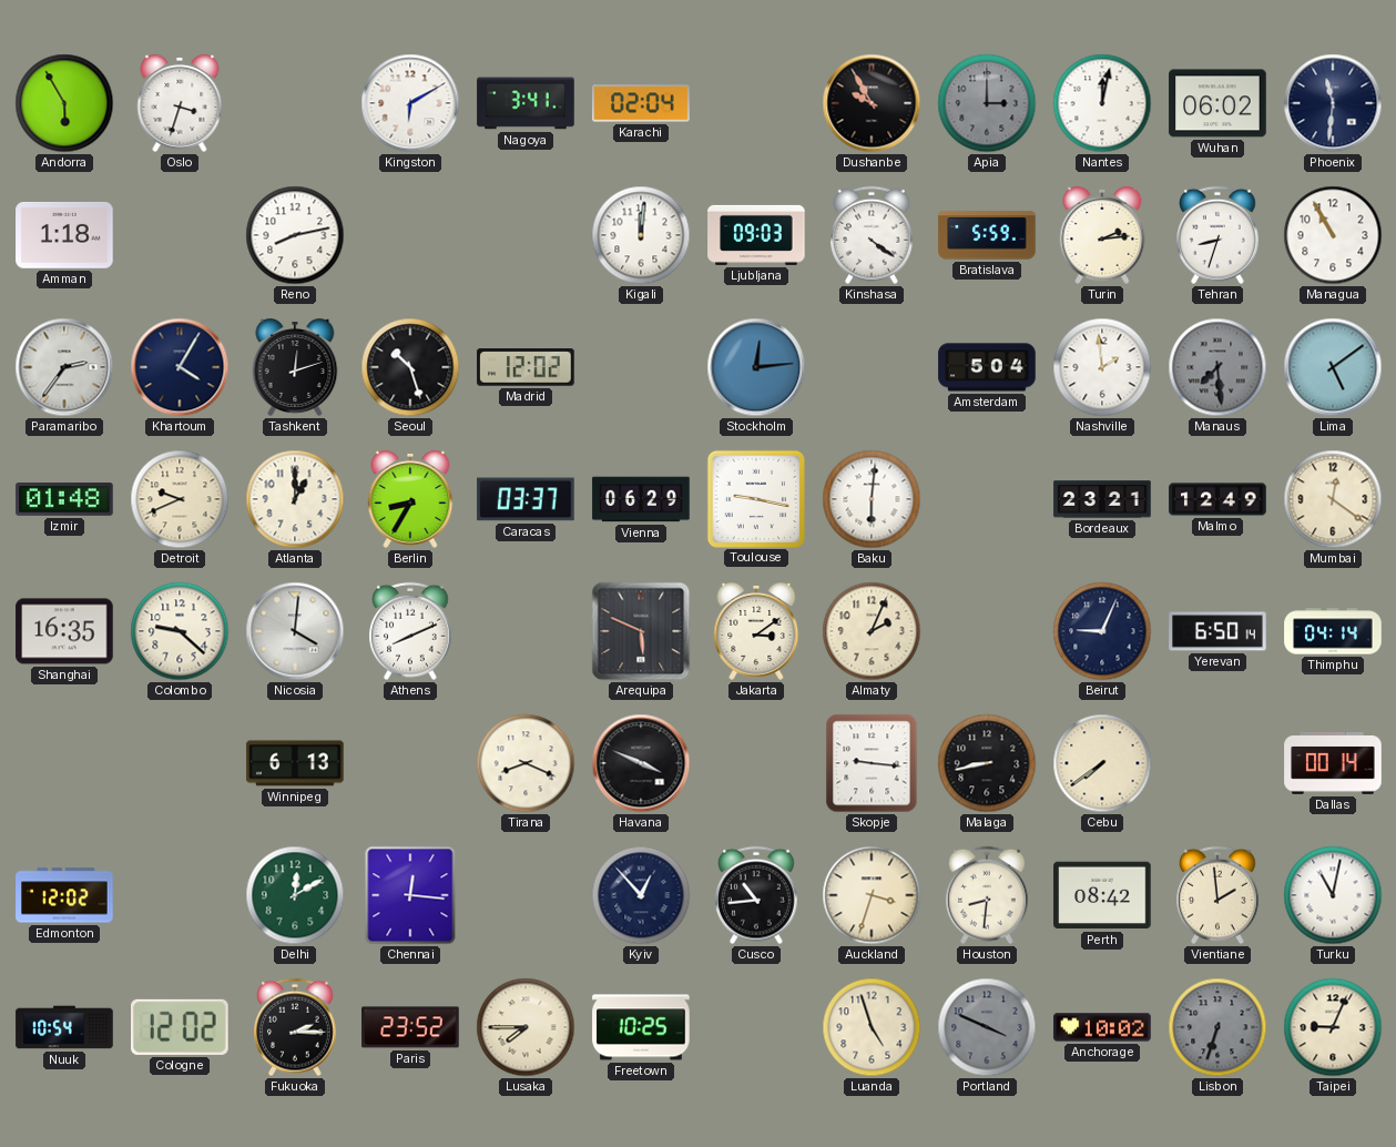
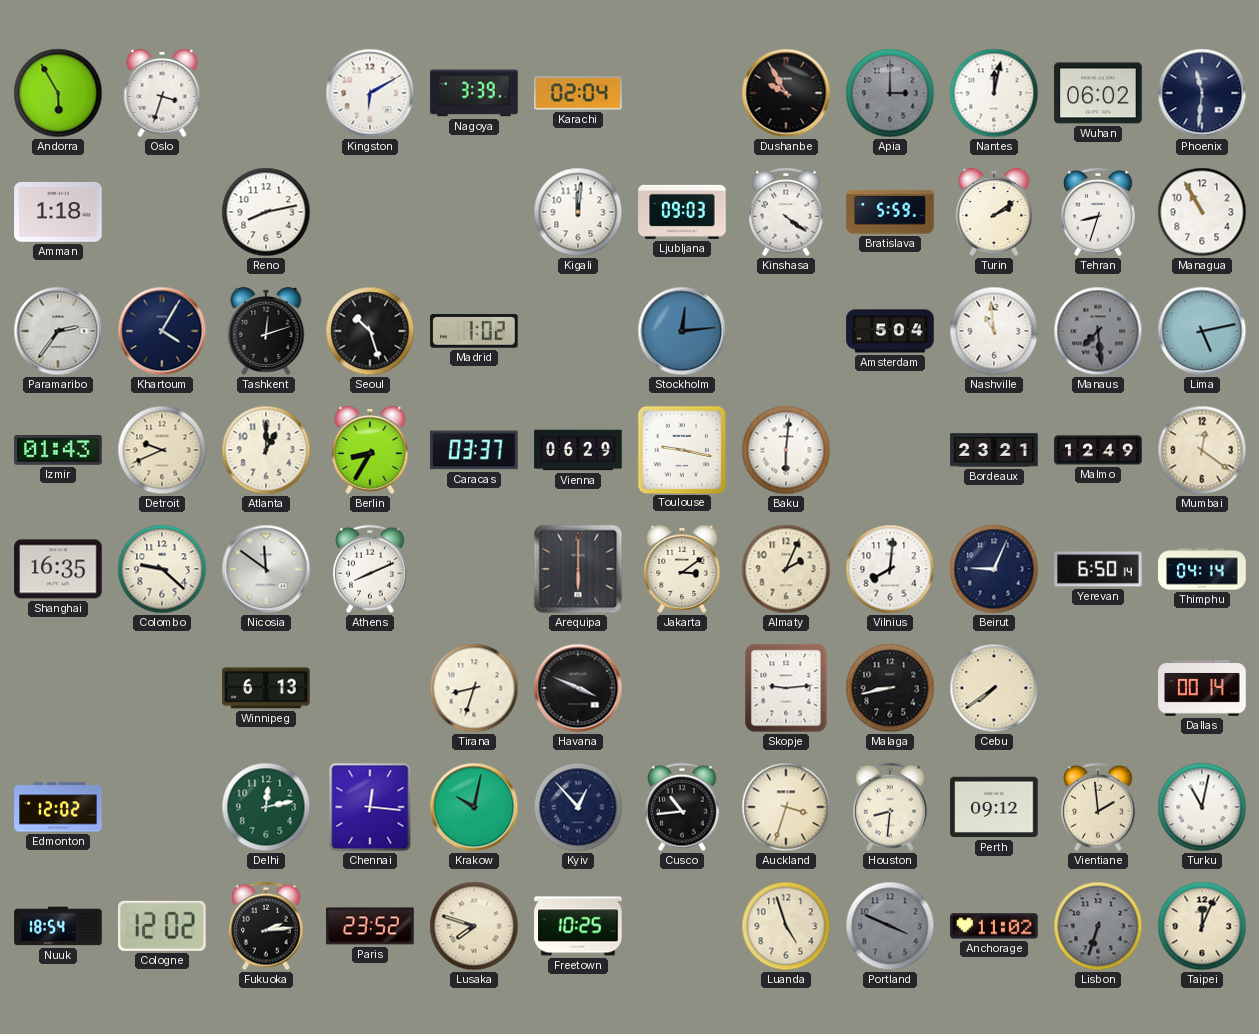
Nagoya: 3:41 -> 3:39 (474, 93)
Turin: 2:14 -> 2:09 (994, 213)
Madrid: 12:02 -> 1:02 (474, 331)
Nashville: 1:59 -> 10:59 (994, 331)
Lima: 5:09 -> 5:13 (1202, 331)
Izmir: 01:48 -> 01:43 (58, 451)
Nicosia: 4:01 -> 11:51 (266, 569)
Arequipa: 5:49 -> 6:00 (578, 569)
Vilnius: none -> 8:01 (890, 569)
Tirana: 8:19 -> 8:33 (474, 688)
Skopje: 9:16 -> 9:14 (786, 688)
Delhi: 12:10 -> 12:13 (266, 807)
Krakow: none -> 10:02 (474, 807)
Perth: 08:42 -> 09:12 (994, 807)
Nuuk: 10:54 -> 18:54 (58, 926)
Fukuoka: 2:15 -> 2:14 (267, 926)
Lusaka: 7:45 -> 7:48 (474, 926)
Anchorage: 10:02 -> 11:02 (994, 926)
Taipei: 9:04 -> 12:04 (1202, 926)
